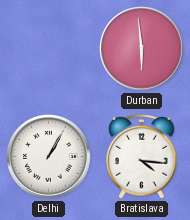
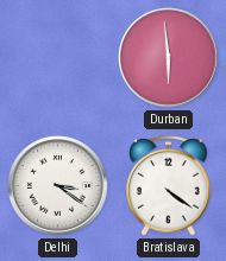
Delhi: 1:05 -> 3:21 (58, 186)
Bratislava: 4:16 -> 4:21 (169, 186)
